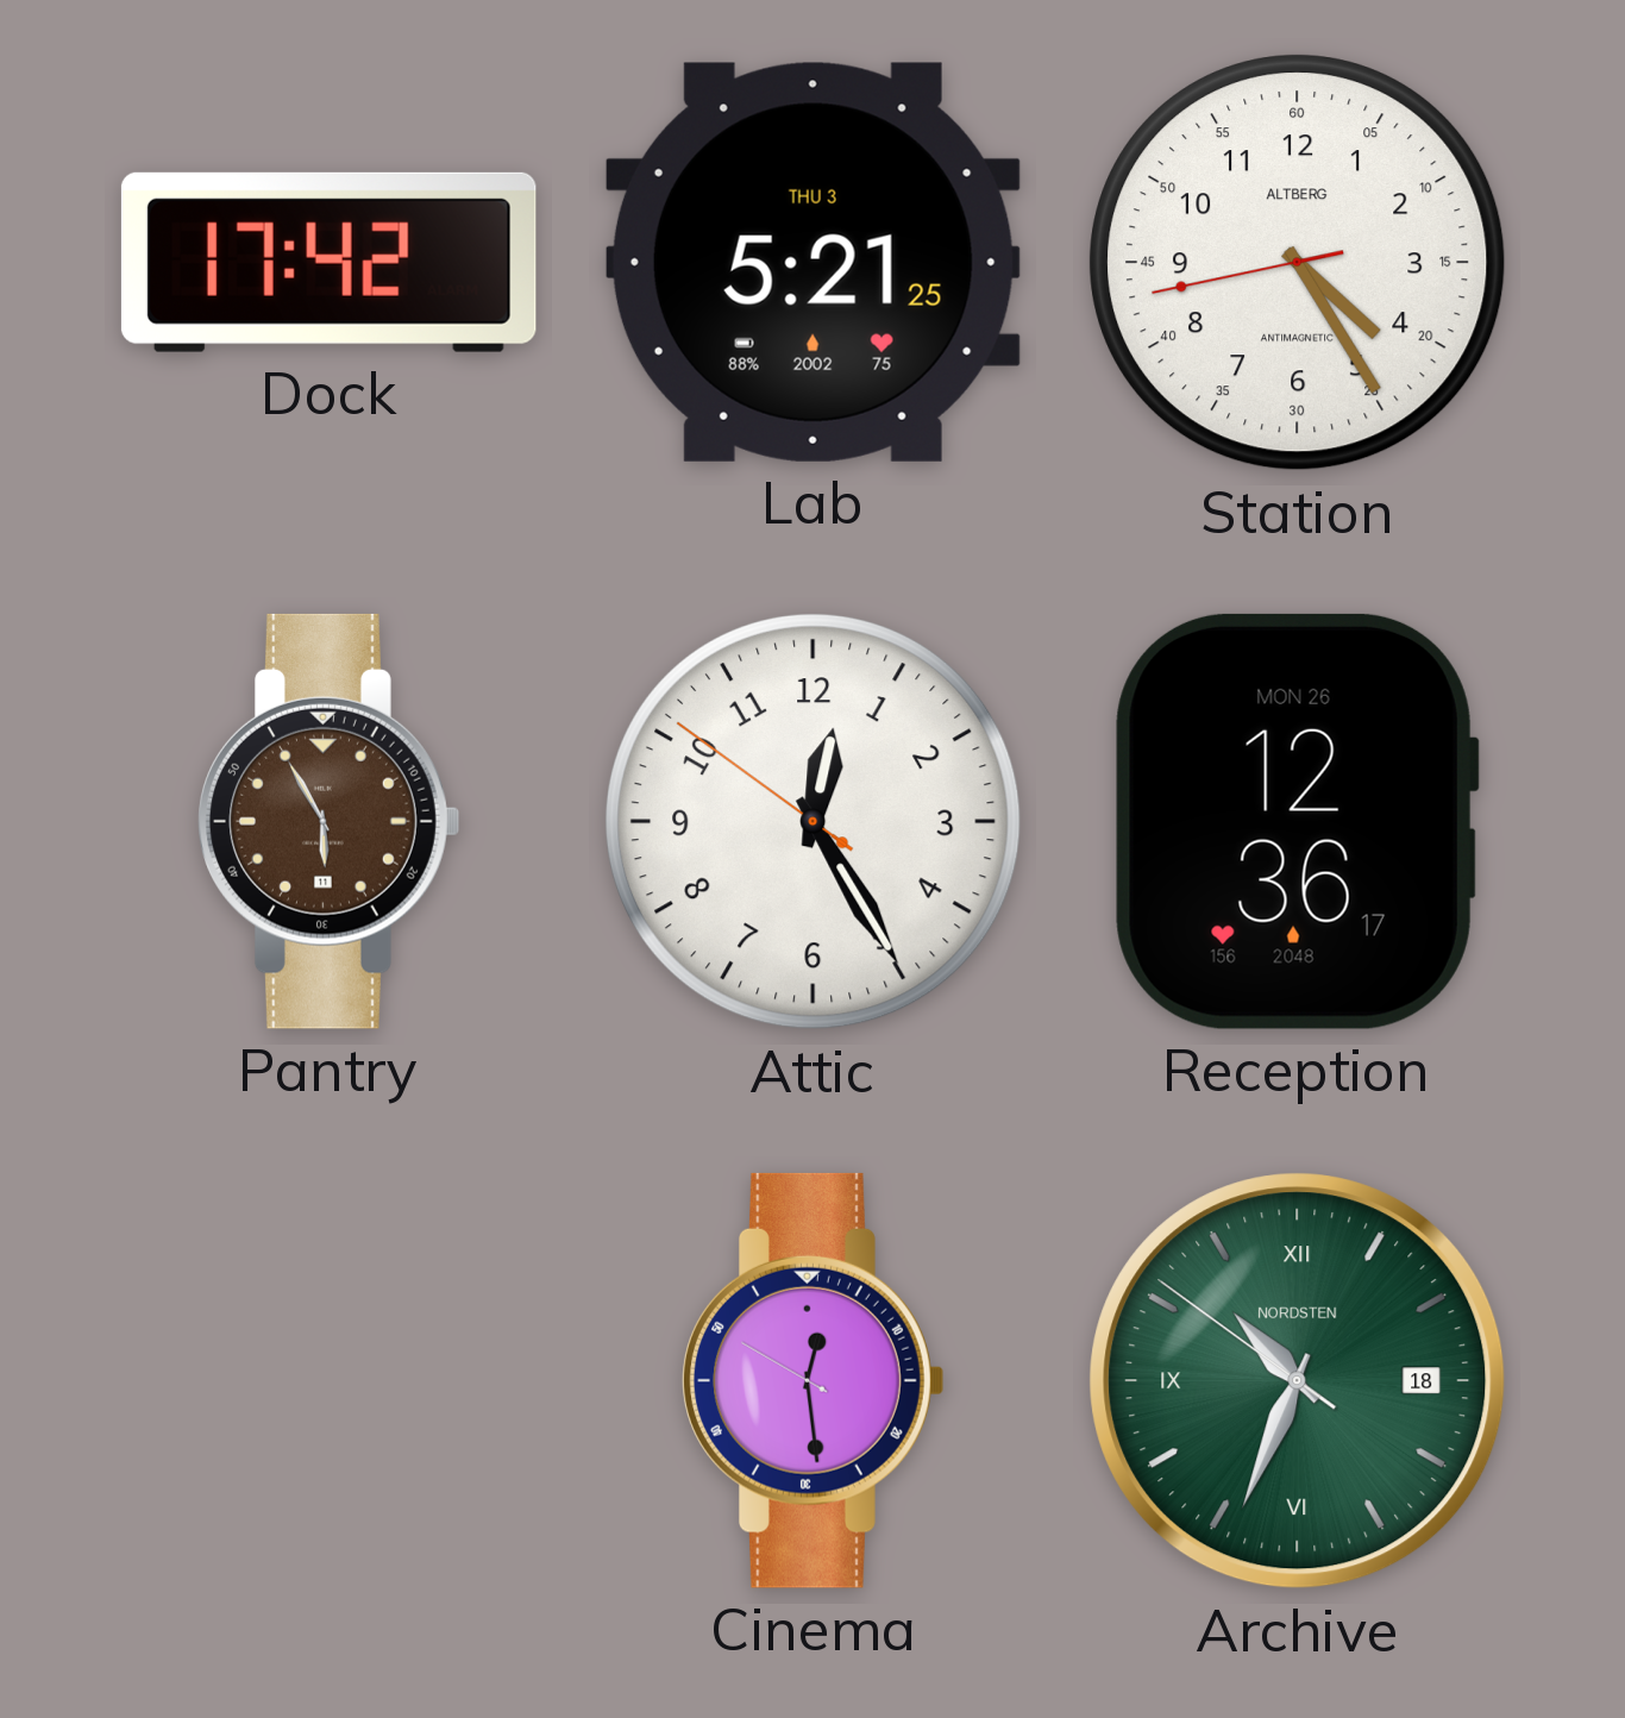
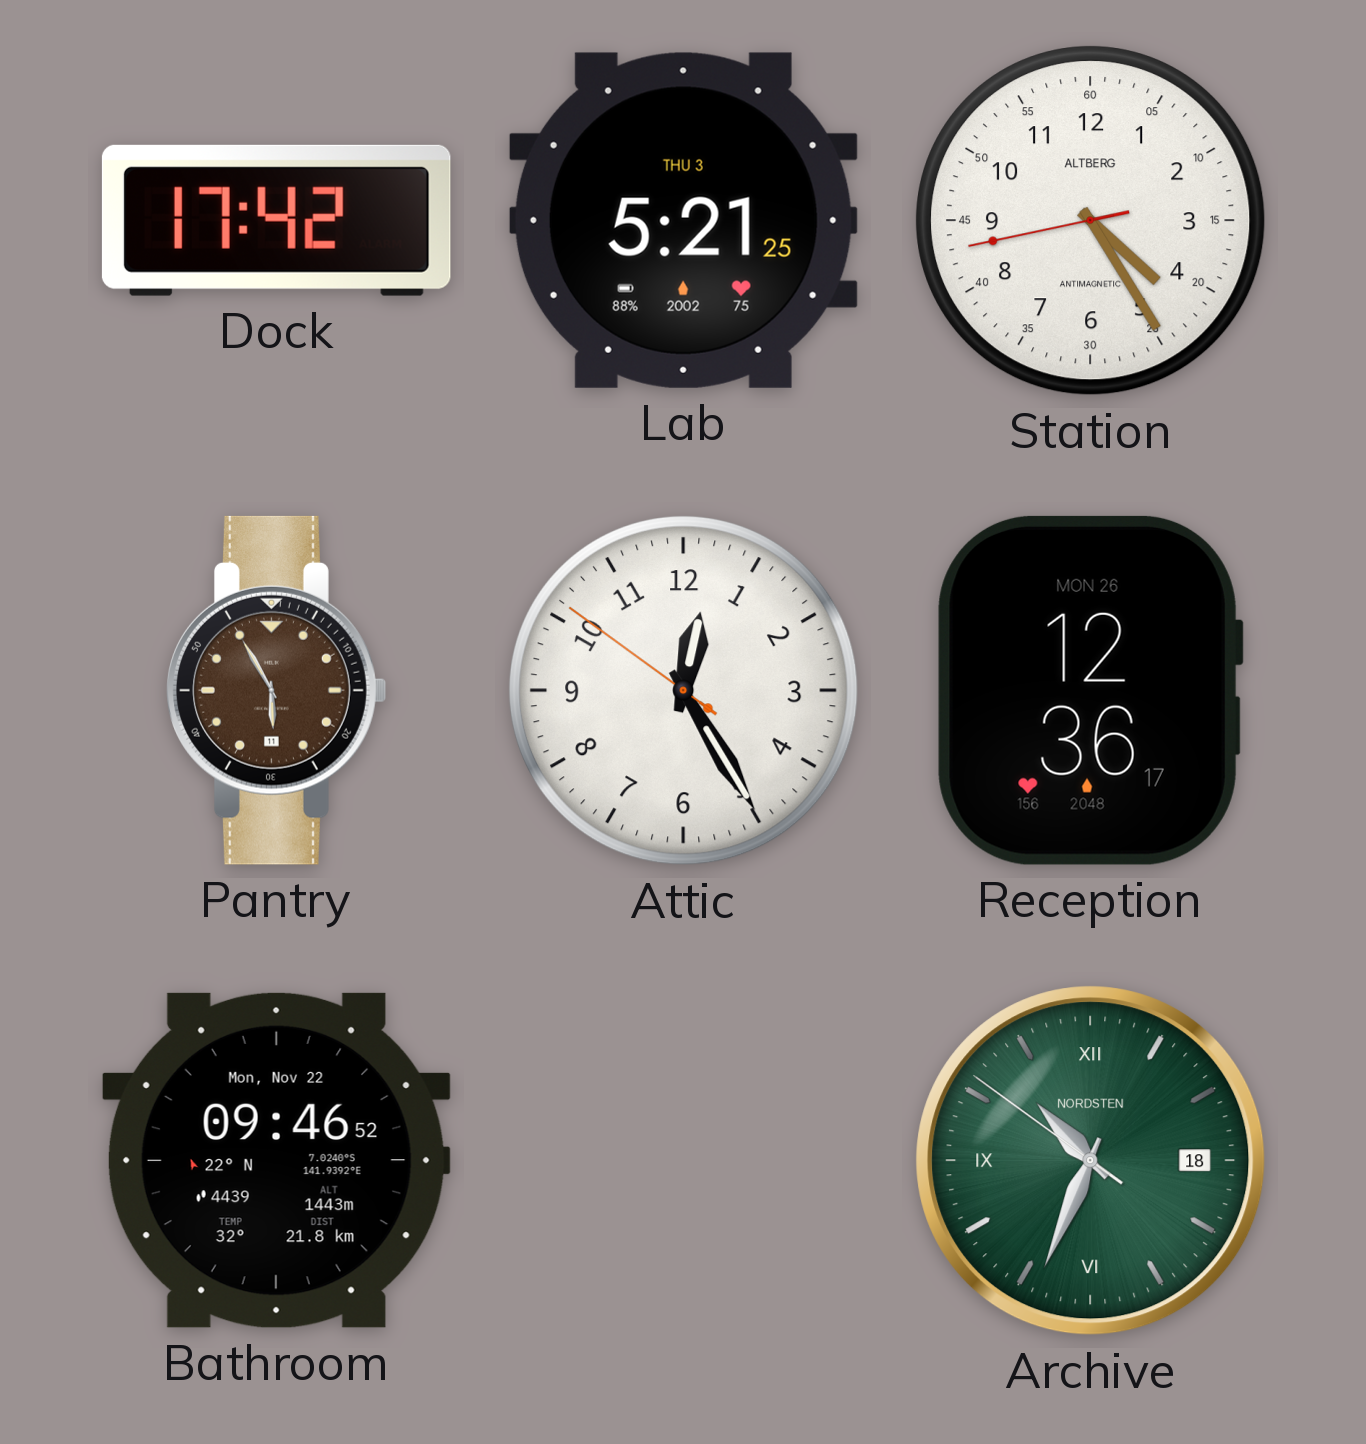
Bathroom: none -> 09:46 (276, 1160)
Cinema: 12:28 -> none (814, 1380)
